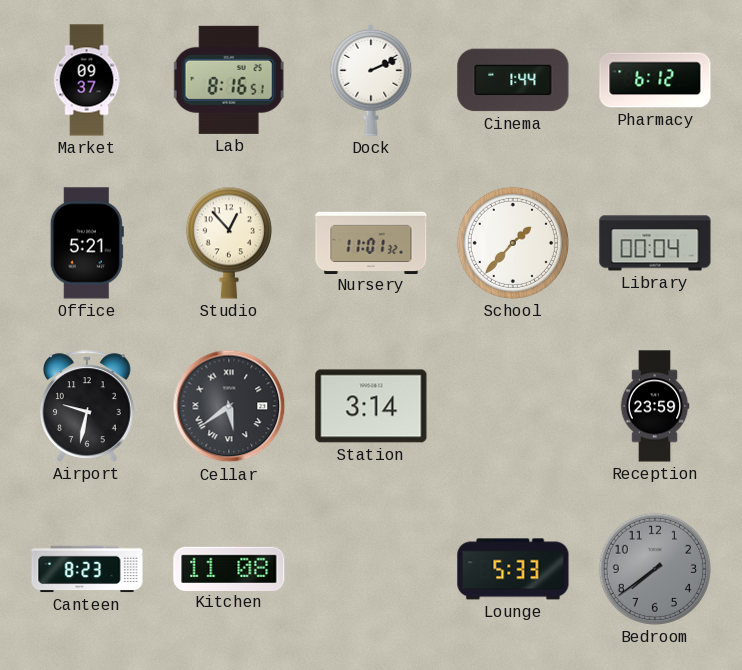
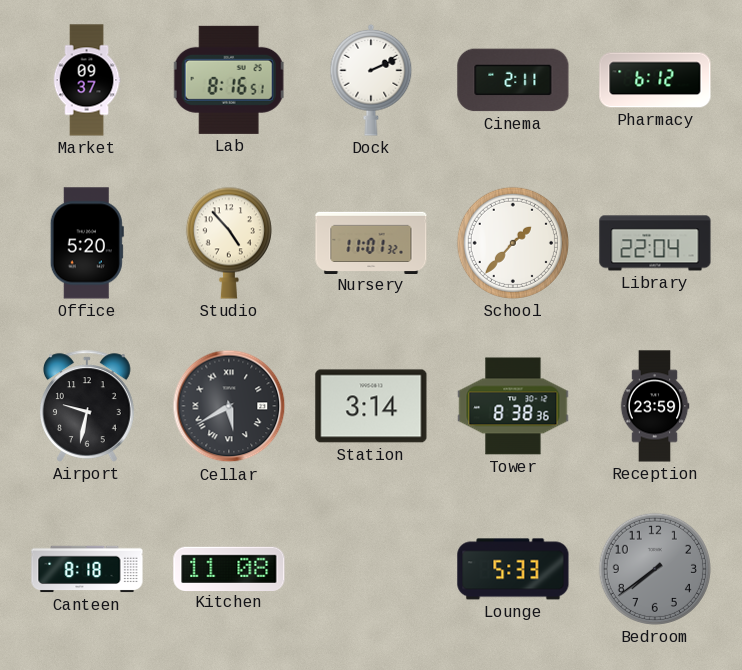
Cinema: 1:44 -> 2:11 (513, 80)
Office: 5:21 -> 5:20 (87, 243)
Studio: 12:53 -> 4:53 (229, 243)
Library: 00:04 -> 22:04 (655, 243)
Cellar: 5:39 -> 5:40 (229, 406)
Tower: none -> 8:38 (513, 406)
Canteen: 8:23 -> 8:18 (87, 569)
